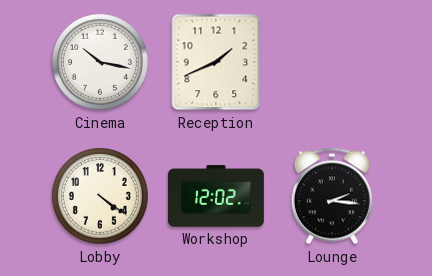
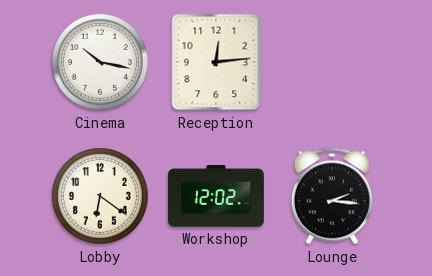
Reception: 1:41 -> 12:14 (216, 62)
Lobby: 4:21 -> 6:21 (101, 197)
